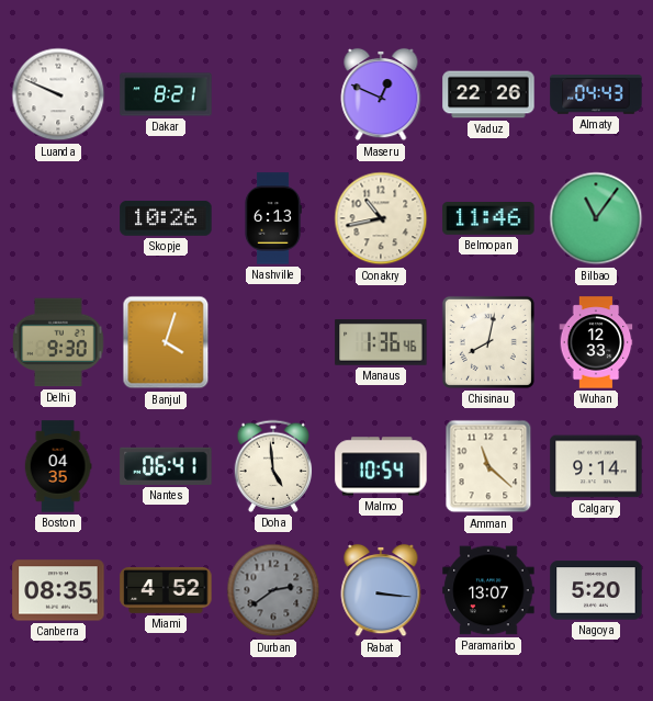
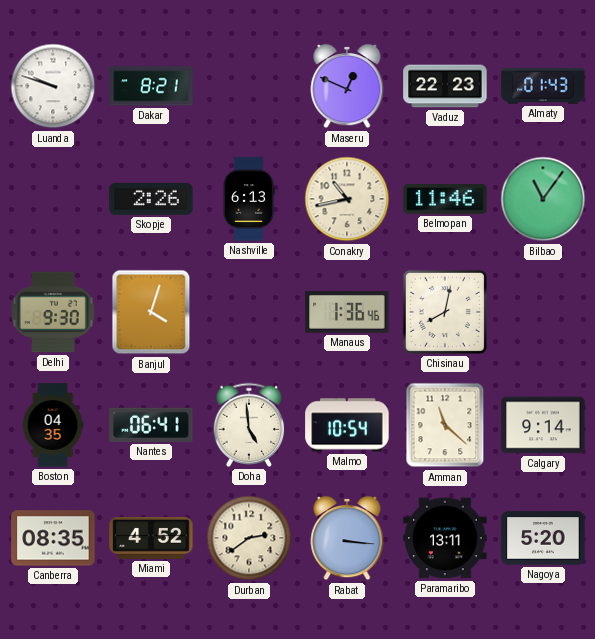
Luanda: 9:49 -> 9:48 (53, 86)
Vaduz: 22:26 -> 22:23 (445, 86)
Almaty: 04:43 -> 01:43 (543, 86)
Skopje: 10:26 -> 2:26 (151, 199)
Wuhan: 12:33 -> none (596, 342)
Durban dial: grey -> cream (249, 538)
Paramaribo: 13:07 -> 13:11 (445, 538)
